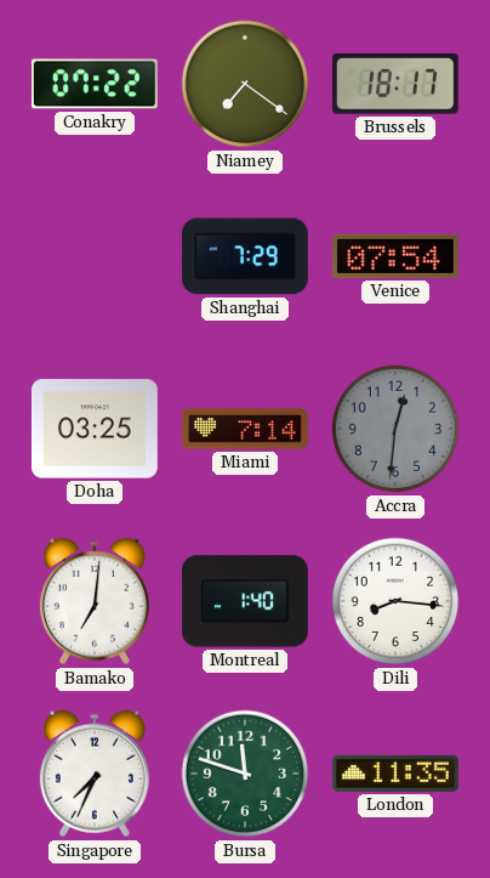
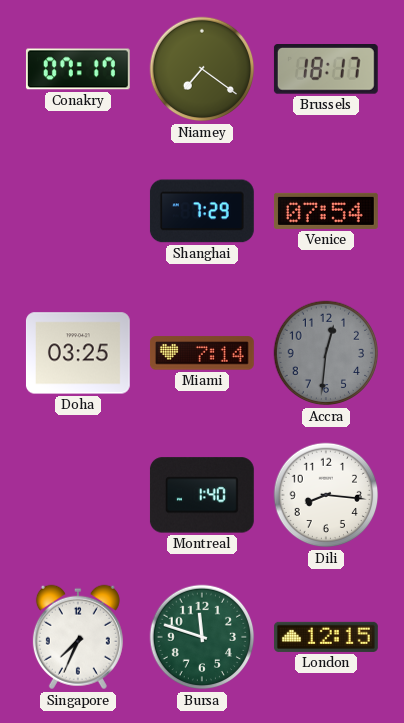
Conakry: 07:22 -> 07:17 (78, 69)
Bamako: 7:01 -> none (95, 601)
London: 11:35 -> 12:15 (326, 637)
